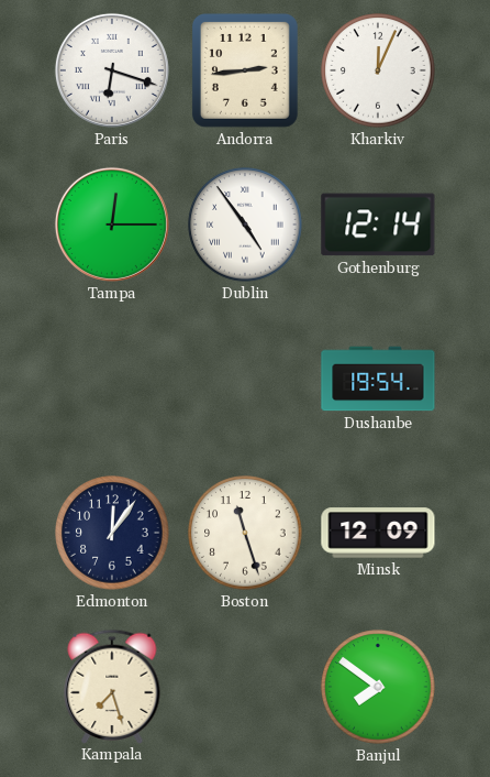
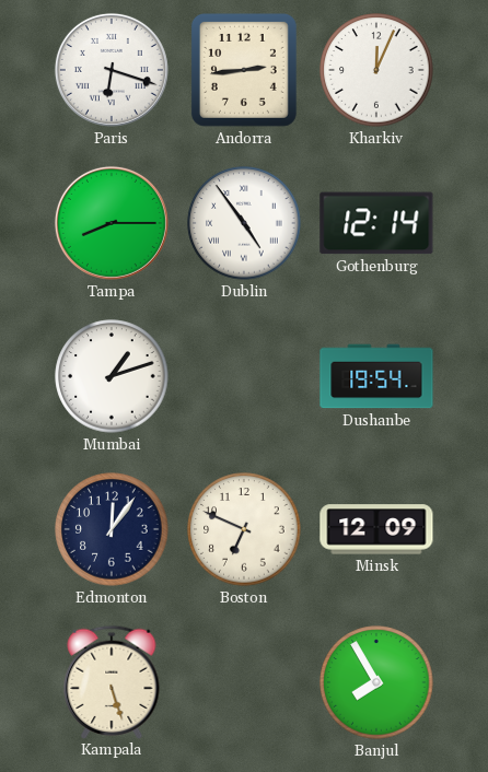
Tampa: 12:15 -> 8:15 (112, 223)
Mumbai: none -> 1:12 (112, 376)
Boston: 11:27 -> 6:49 (244, 529)
Kampala: 7:27 -> 5:27 (112, 681)
Banjul: 7:51 -> 7:55 (376, 682)
